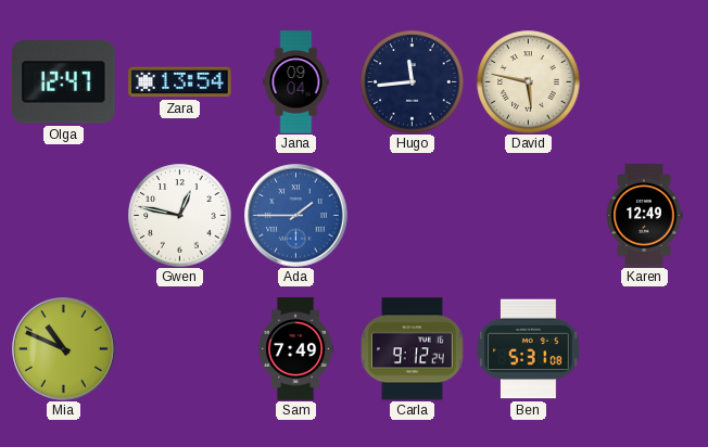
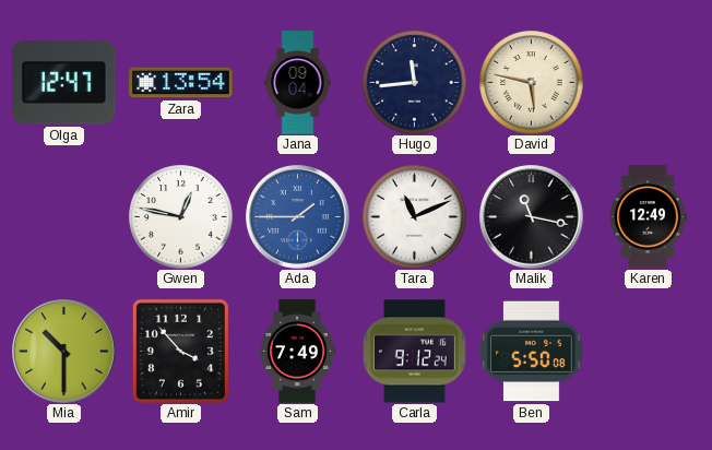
Tara: none -> 11:11 (414, 216)
Malik: none -> 11:17 (532, 217)
Mia: 10:49 -> 10:30 (64, 352)
Amir: none -> 3:53 (180, 351)
Ben: 5:31 -> 5:50 (532, 352)
